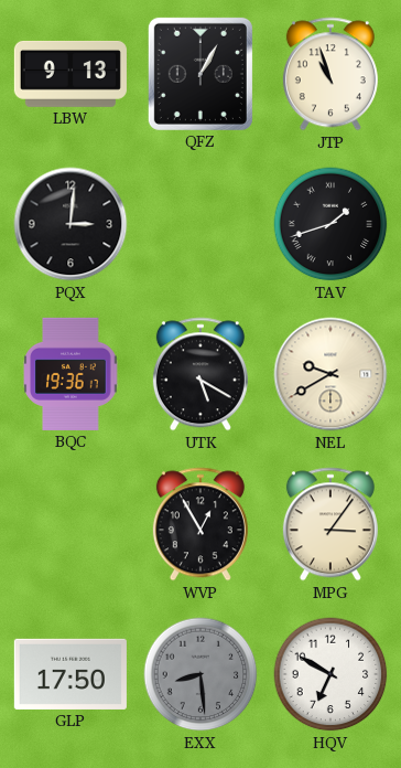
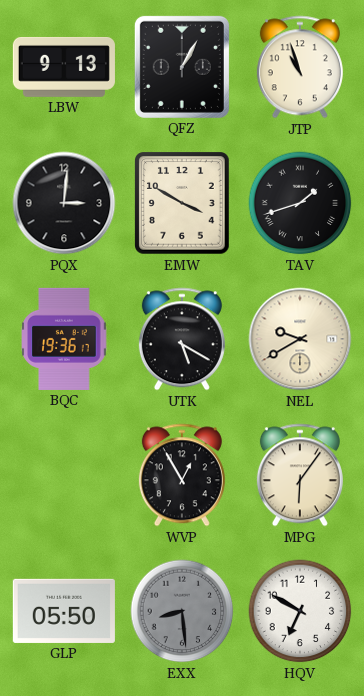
EMW: none -> 3:50 (183, 203)
MPG: 3:06 -> 6:06 (300, 475)
GLP: 17:50 -> 05:50 (64, 611)
